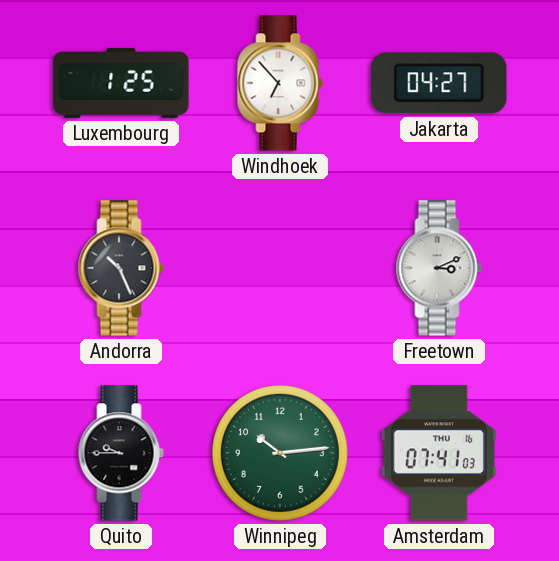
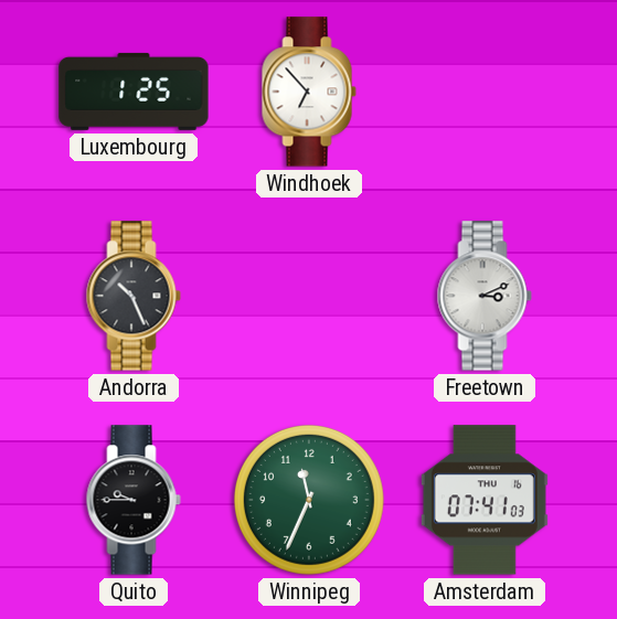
Jakarta: 04:27 -> none (439, 83)
Winnipeg: 10:14 -> 11:34 (309, 500)
